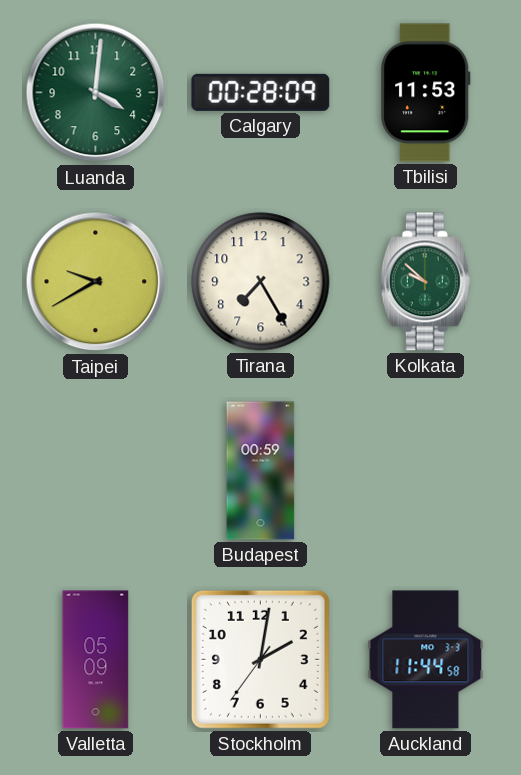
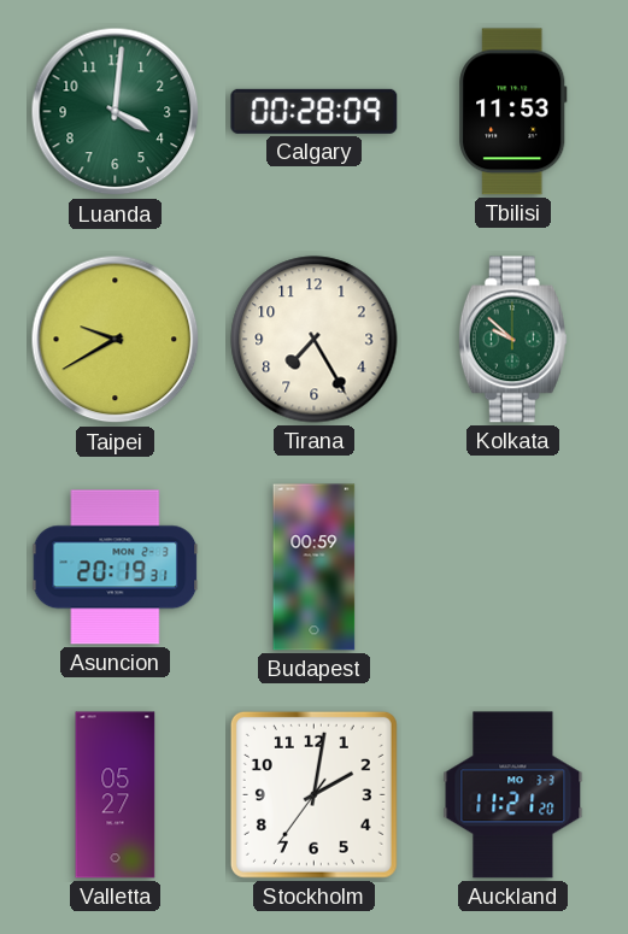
Asuncion: none -> 20:19 (116, 568)
Valletta: 05:09 -> 05:27 (116, 795)
Auckland: 11:44 -> 11:21 (513, 795)
